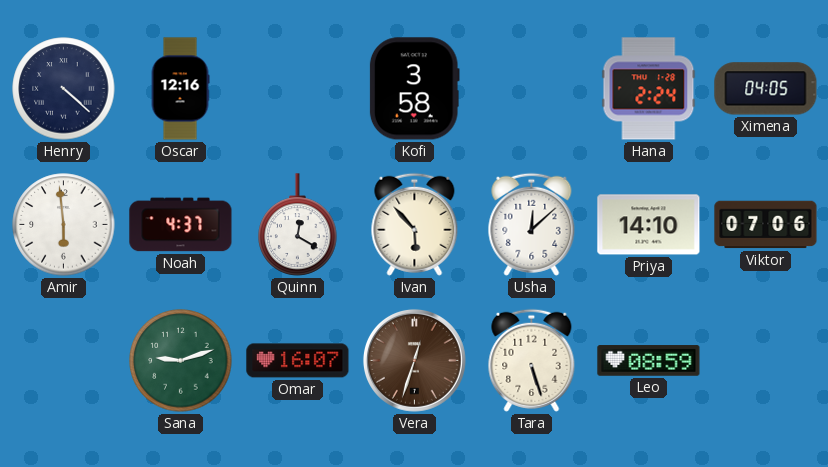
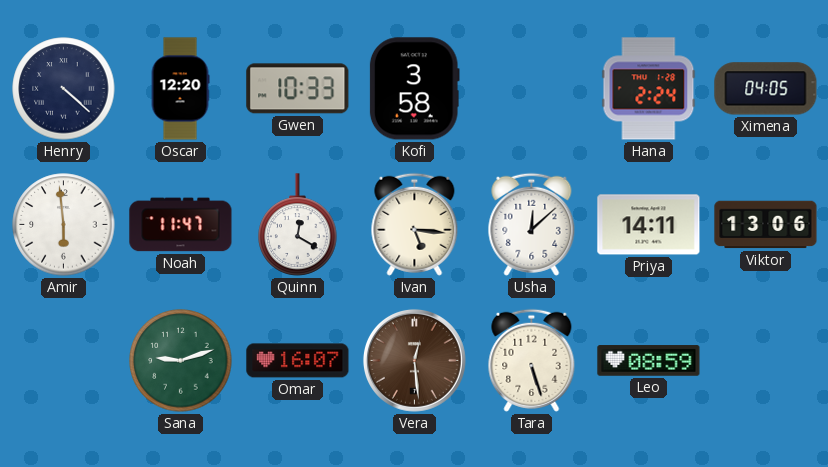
Oscar: 12:16 -> 12:20 (180, 89)
Gwen: none -> 10:33 (298, 89)
Noah: 4:37 -> 11:47 (181, 225)
Ivan: 5:53 -> 5:16 (415, 224)
Priya: 14:10 -> 14:11 (649, 225)
Viktor: 07:06 -> 13:06 (766, 225)
Vera: 12:33 -> 12:29 (414, 360)
